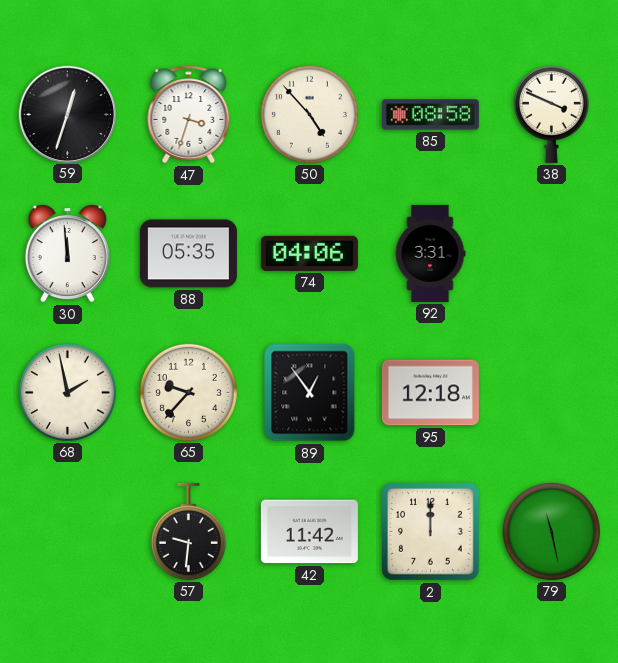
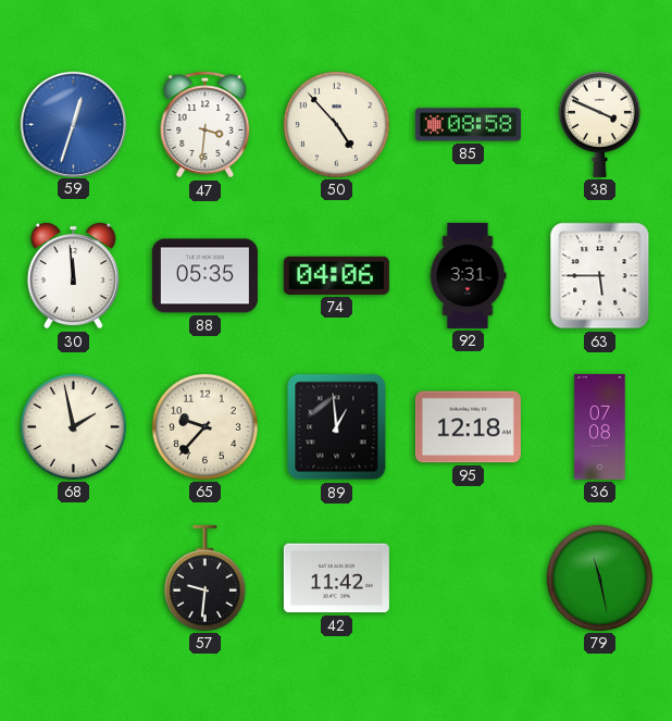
59 dial: black -> blue (73, 124)
47: 3:33 -> 3:31 (206, 125)
63: none -> 5:45 (600, 276)
89: 12:54 -> 12:59 (337, 427)
36: none -> 07:08 (600, 426)
2: 12:00 -> none (431, 532)
